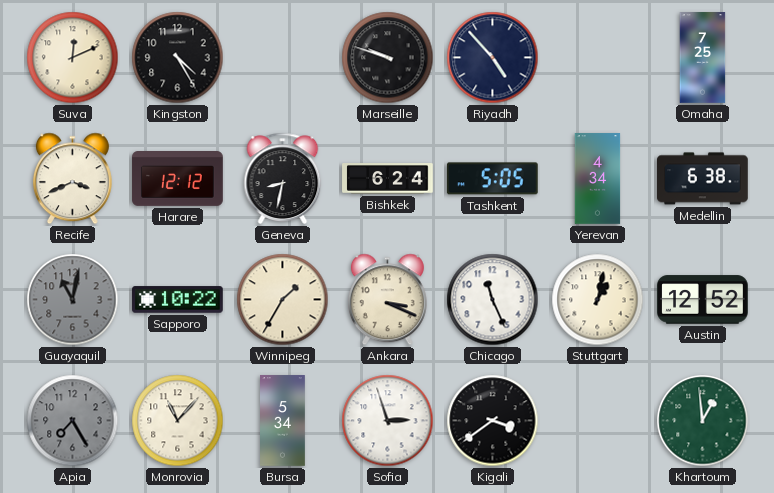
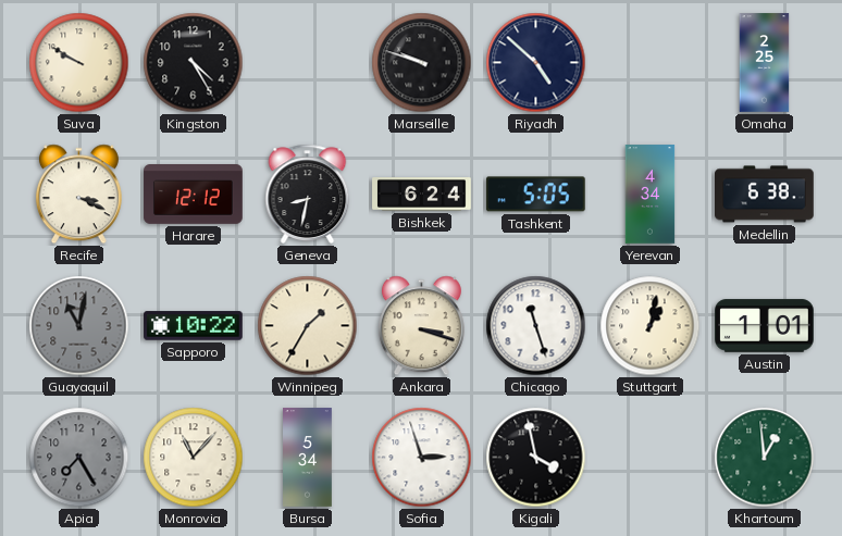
Suva: 12:11 -> 9:50 (79, 63)
Riyadh: 4:53 -> 4:52 (536, 63)
Omaha: 7:25 -> 2:25 (765, 63)
Recife: 3:41 -> 3:19 (78, 195)
Ankara: 3:19 -> 3:18 (421, 326)
Chicago: 11:26 -> 11:27 (536, 326)
Austin: 12:52 -> 1:01 (765, 326)
Kigali: 3:39 -> 3:58 (536, 458)
